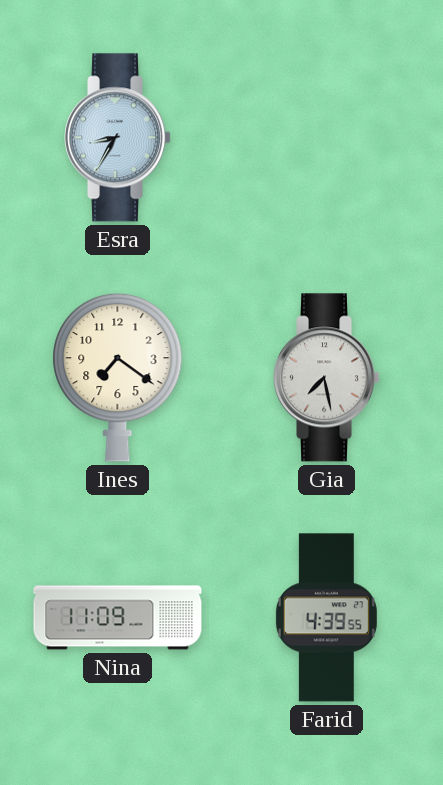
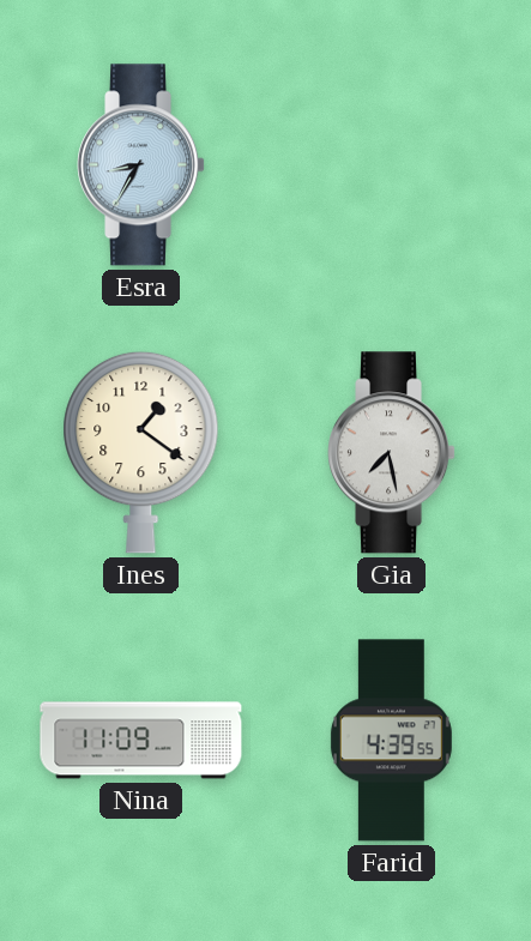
Ines: 7:21 -> 1:21 (141, 452)
